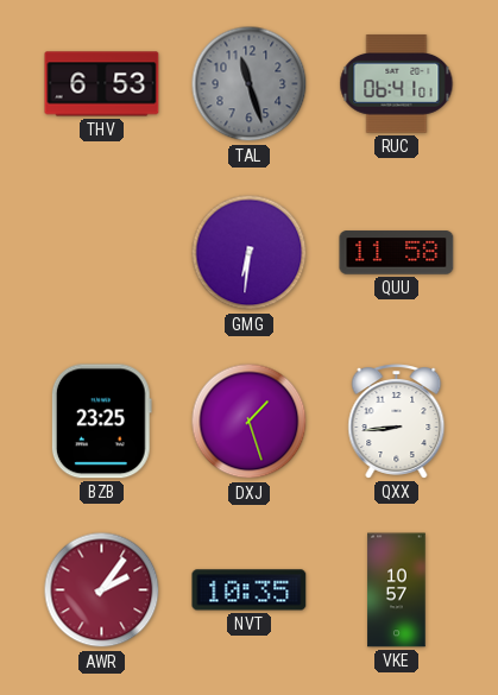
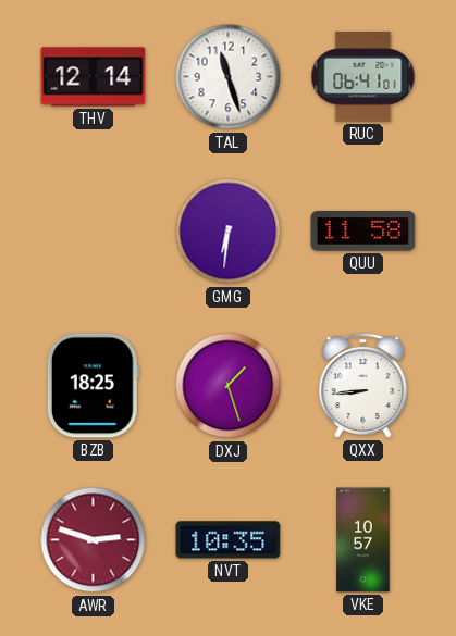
THV: 6:53 -> 12:14 (94, 77)
TAL dial: grey -> white (229, 77)
BZB: 23:25 -> 18:25 (93, 386)
AWR: 2:06 -> 2:48 (94, 540)
